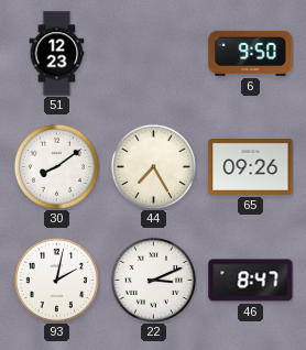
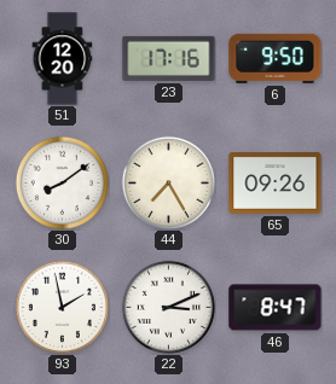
51: 12:23 -> 12:20 (63, 59)
23: none -> 17:16 (169, 58)
93: 2:02 -> 1:58 (62, 307)
